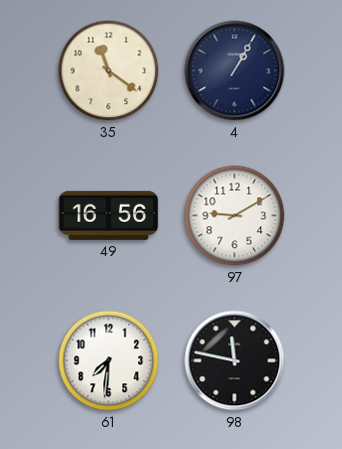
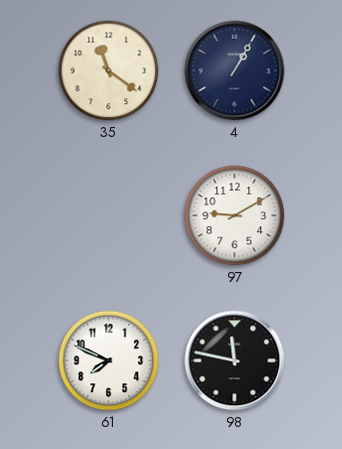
49: 16:56 -> none (109, 215)
61: 7:31 -> 7:49 (109, 361)
